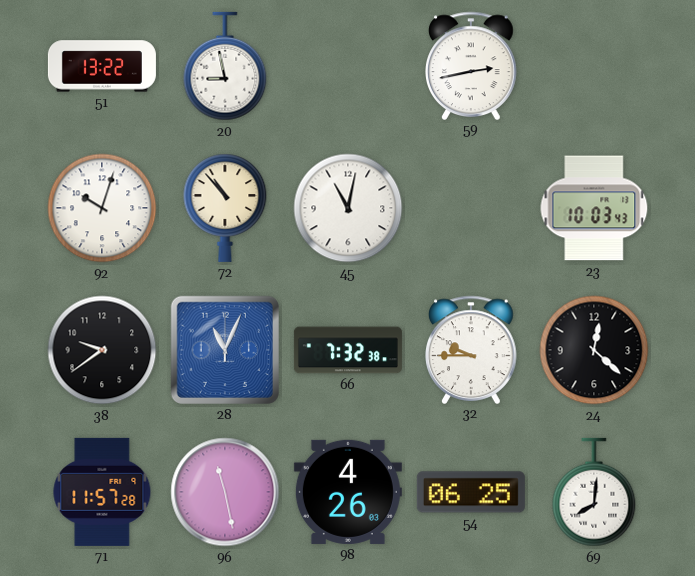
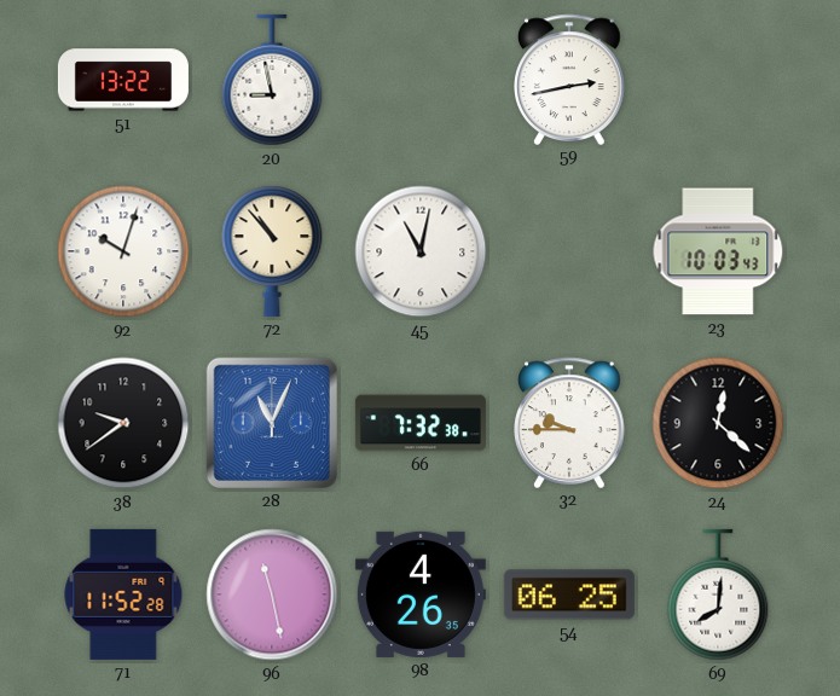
71: 11:57 -> 11:52 (123, 594)
98: 4:26:03 -> 4:26:35 (421, 594)
